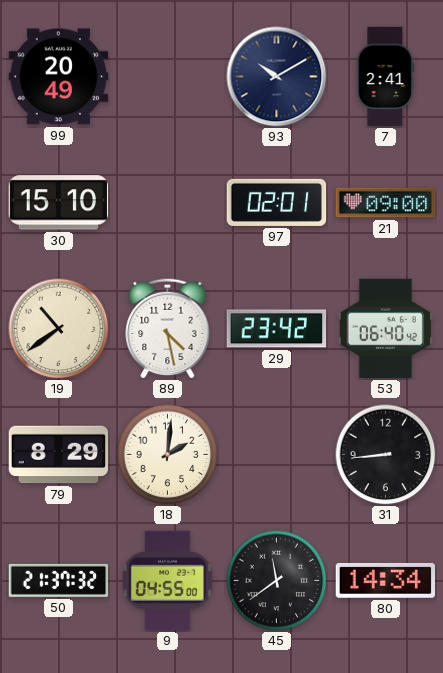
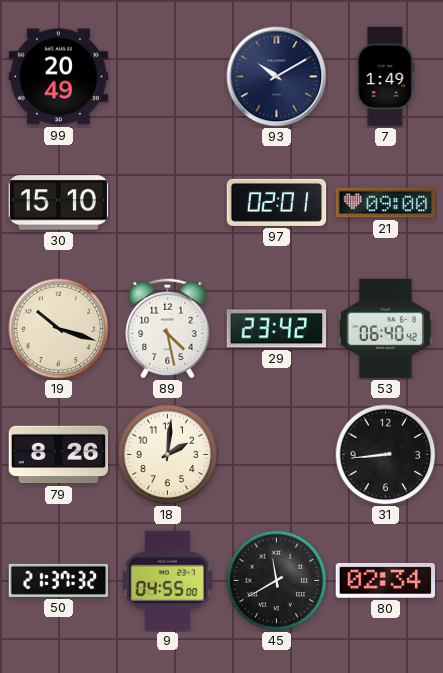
7: 2:41 -> 1:49 (385, 77)
19: 10:39 -> 10:18 (59, 329)
79: 8:29 -> 8:26 (59, 455)
45: 11:39 -> 11:40 (277, 581)
80: 14:34 -> 02:34 (385, 580)
